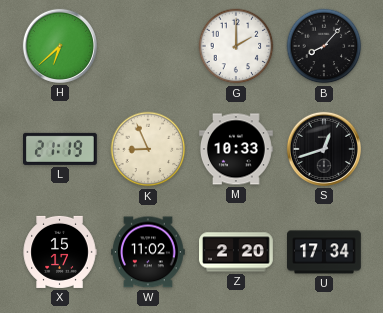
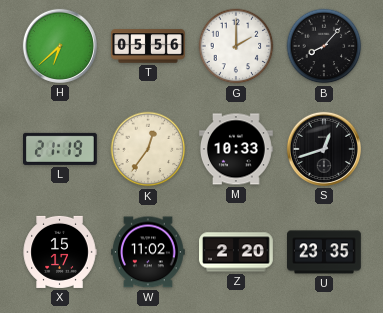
T: none -> 05:56 (149, 46)
K: 8:56 -> 12:36 (148, 149)
U: 17:34 -> 23:35 (325, 252)
